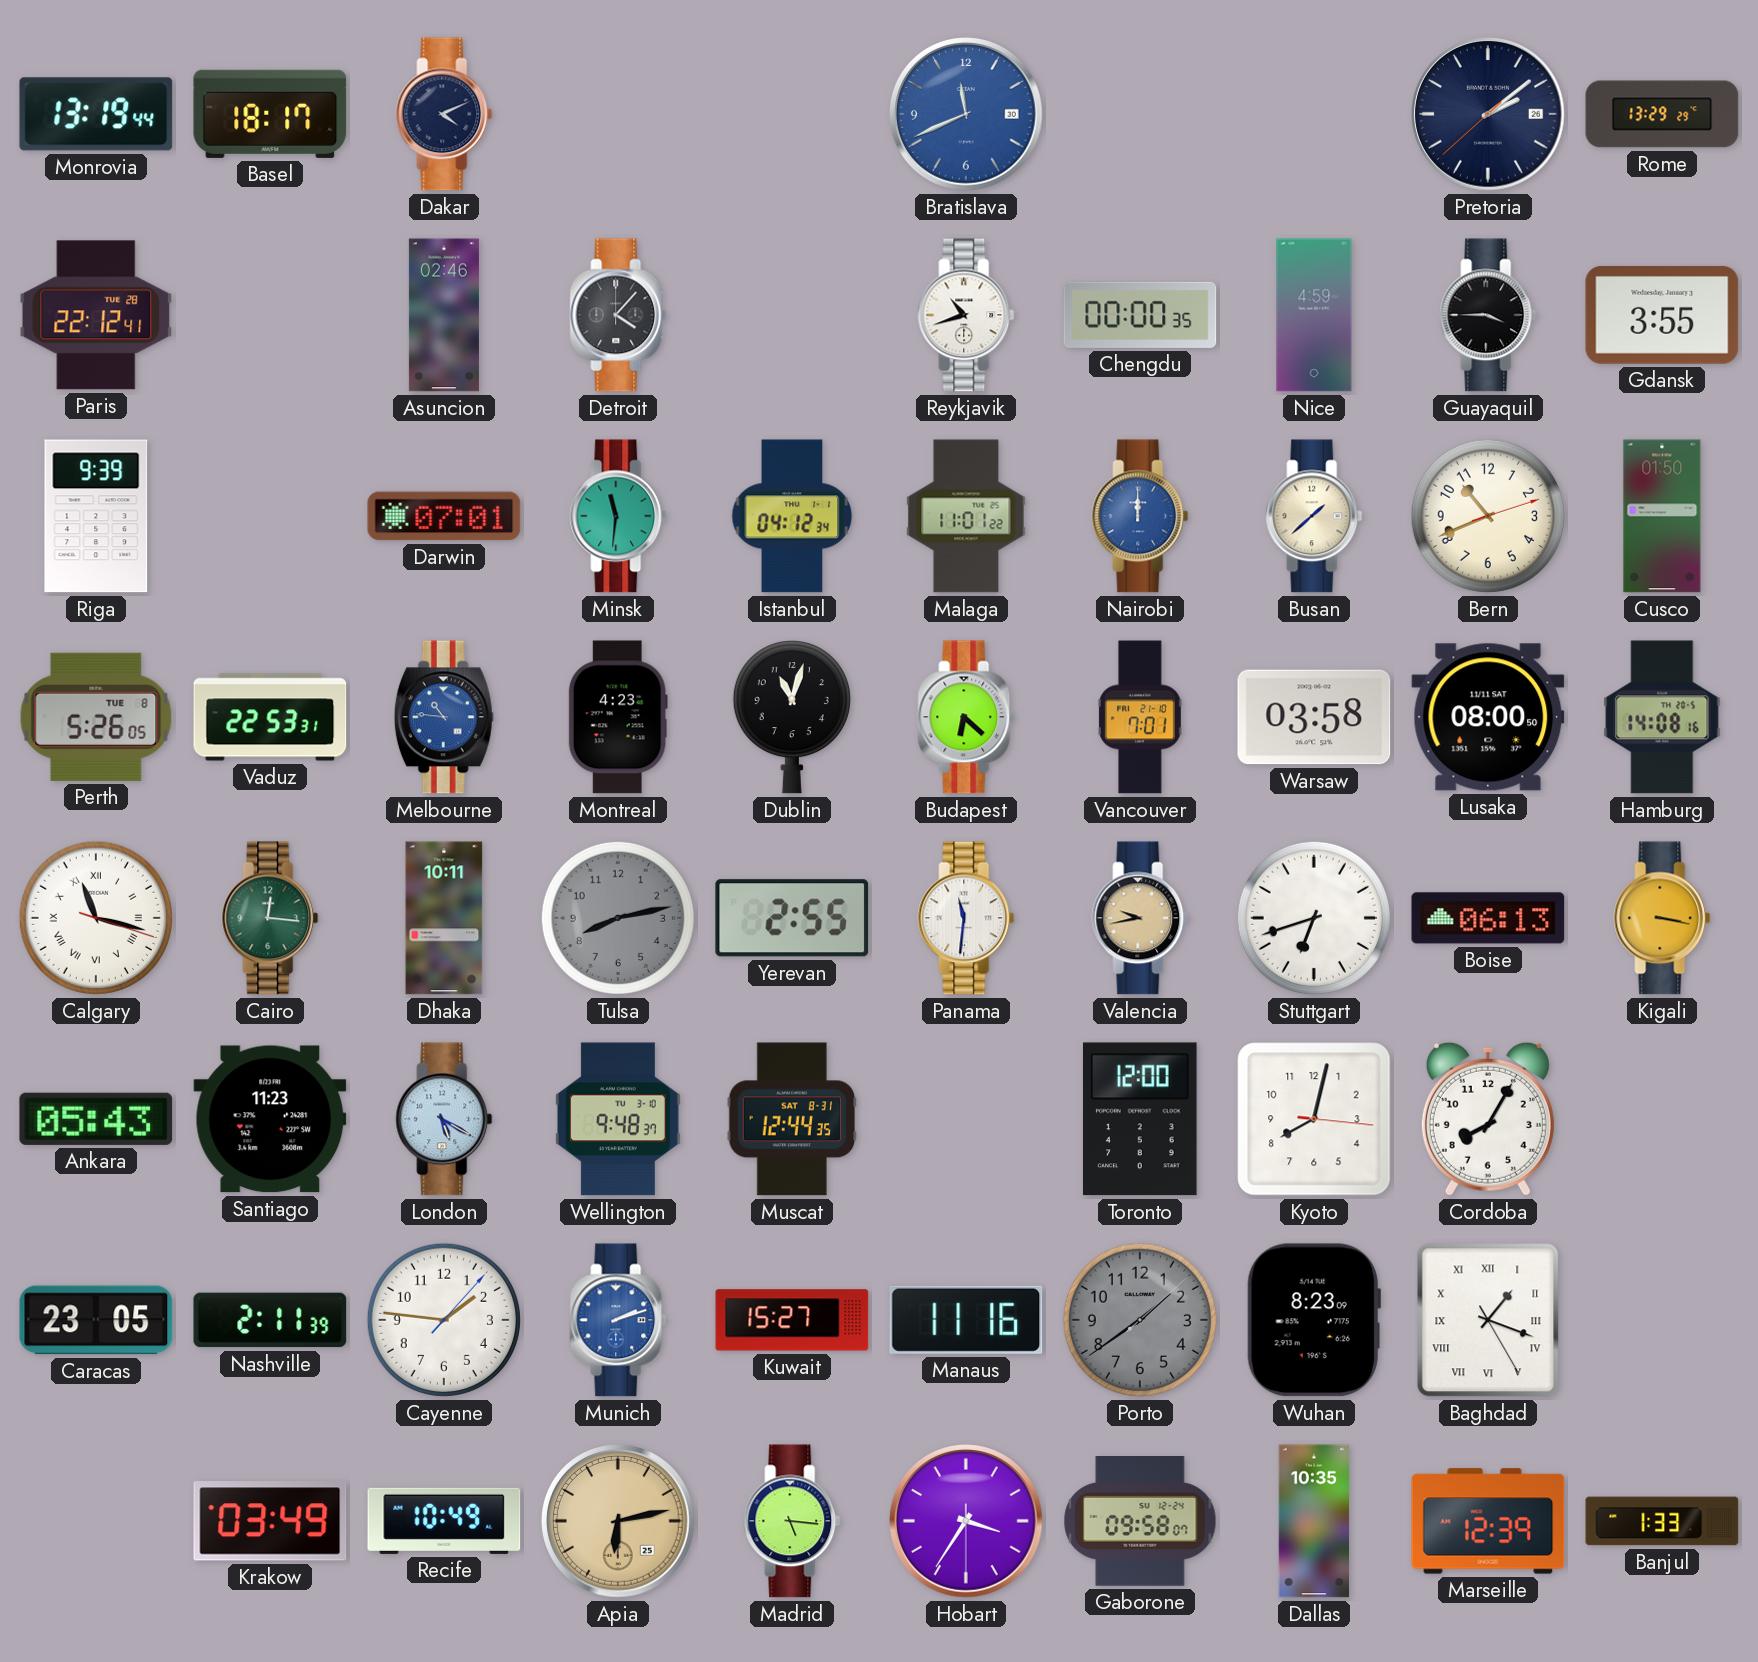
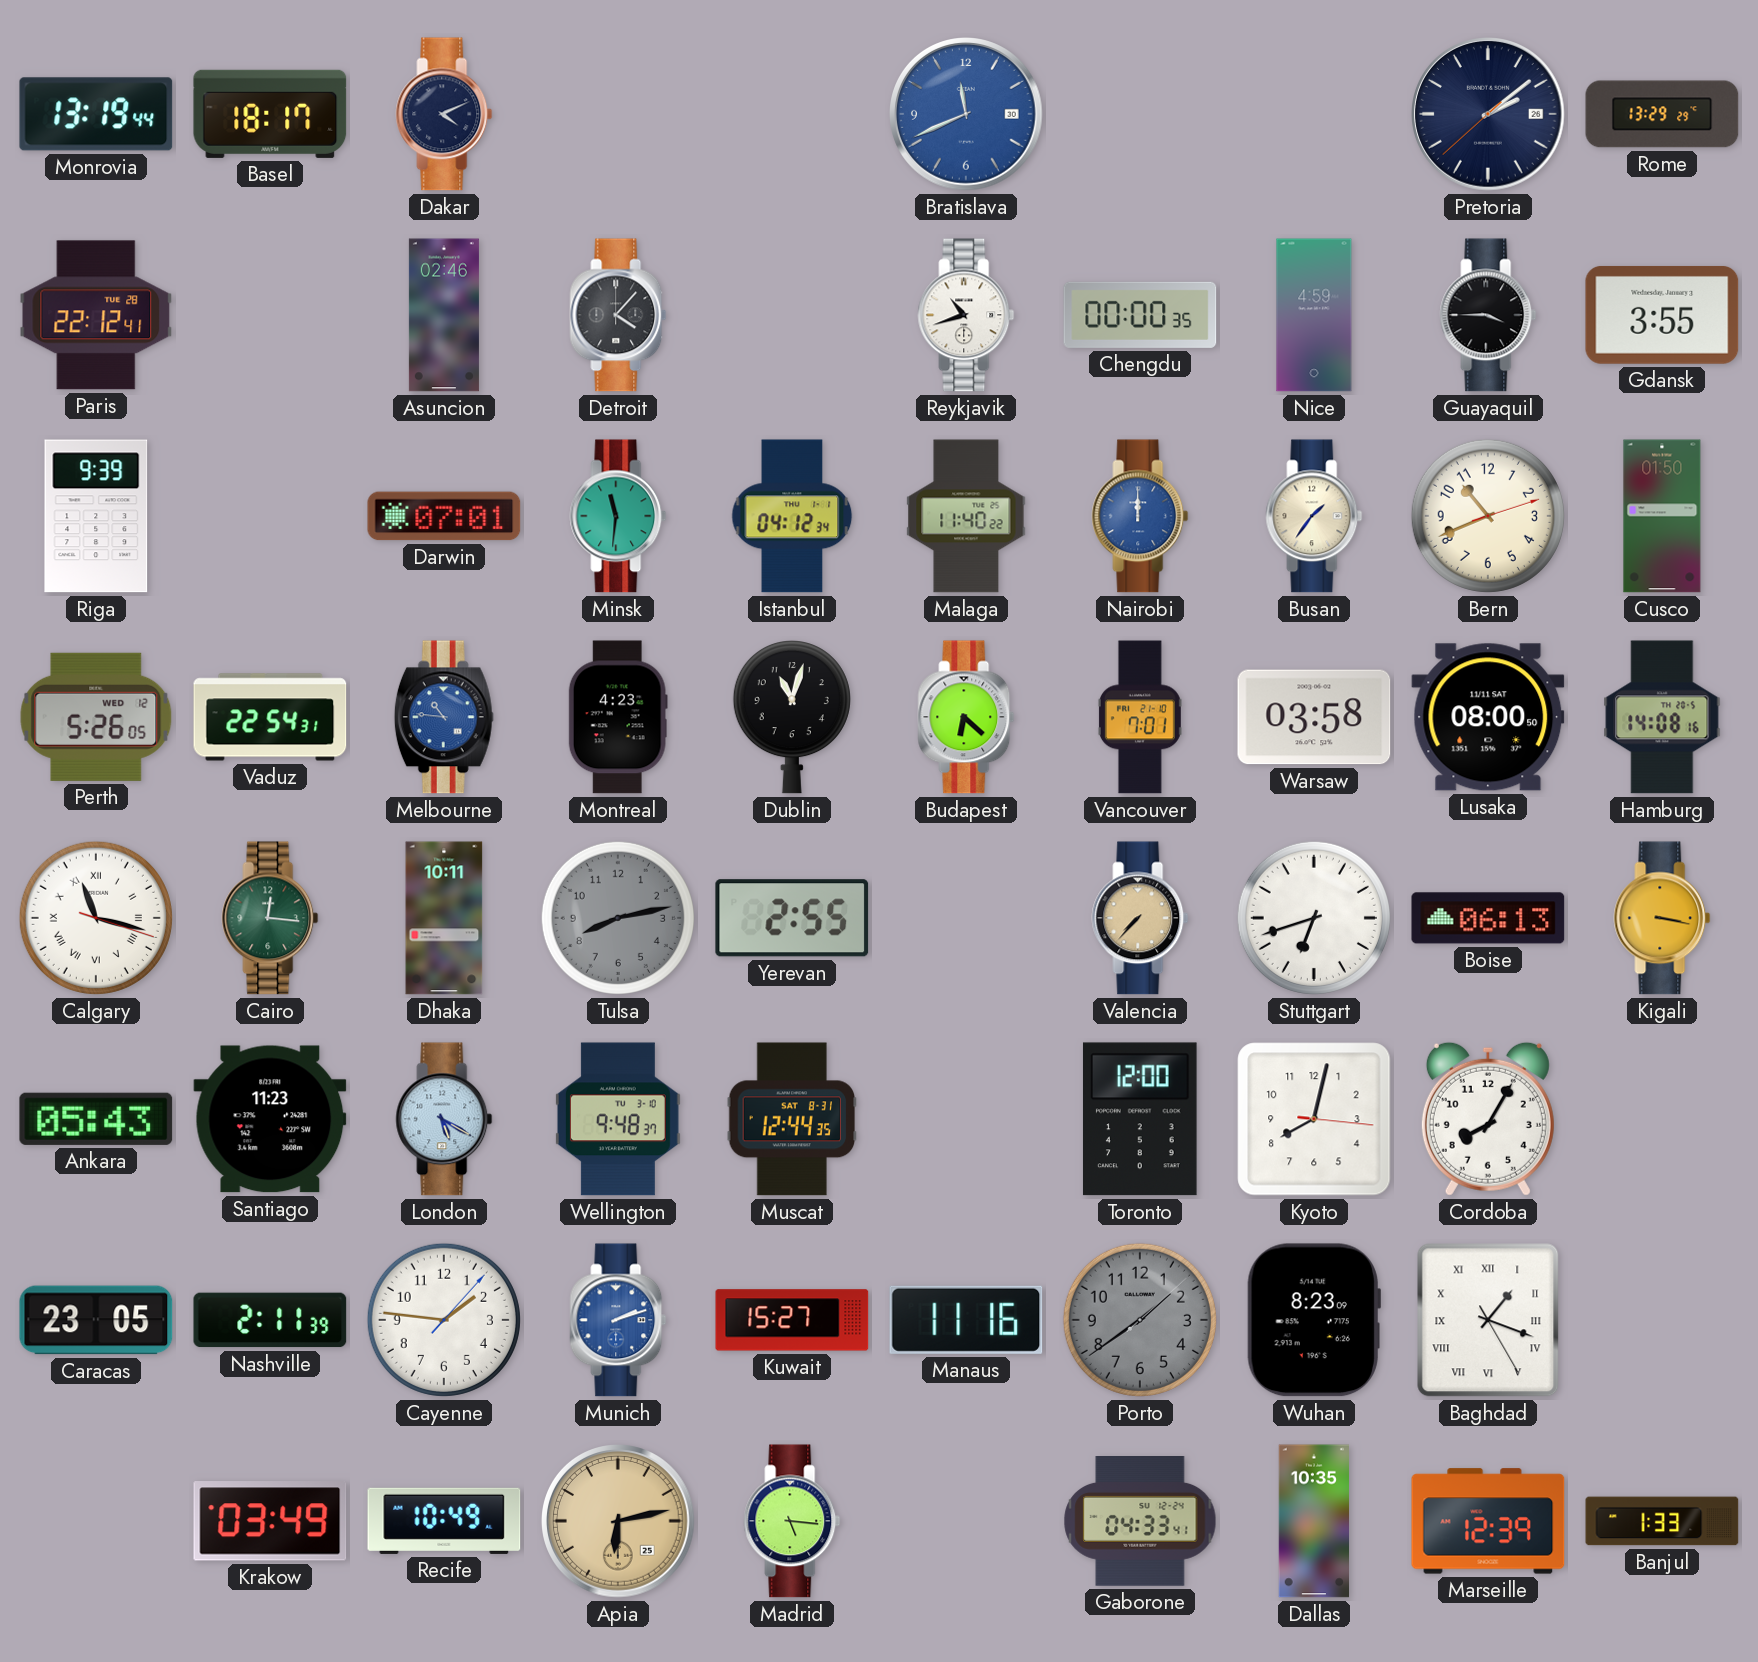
Malaga: 11:01 -> 11:40 (966, 516)
Busan: 1:38 -> 1:36 (1314, 516)
Perth date: TUE 8 -> WED 12 (96, 717)
Vaduz: 22:53 -> 22:54 (270, 717)
Panama: 11:31 -> none (966, 918)
Valencia: 9:43 -> 7:37 (1140, 918)
Hobart: 3:35 -> none (967, 1522)
Gaborone: 09:58 -> 04:33 (1140, 1522)
